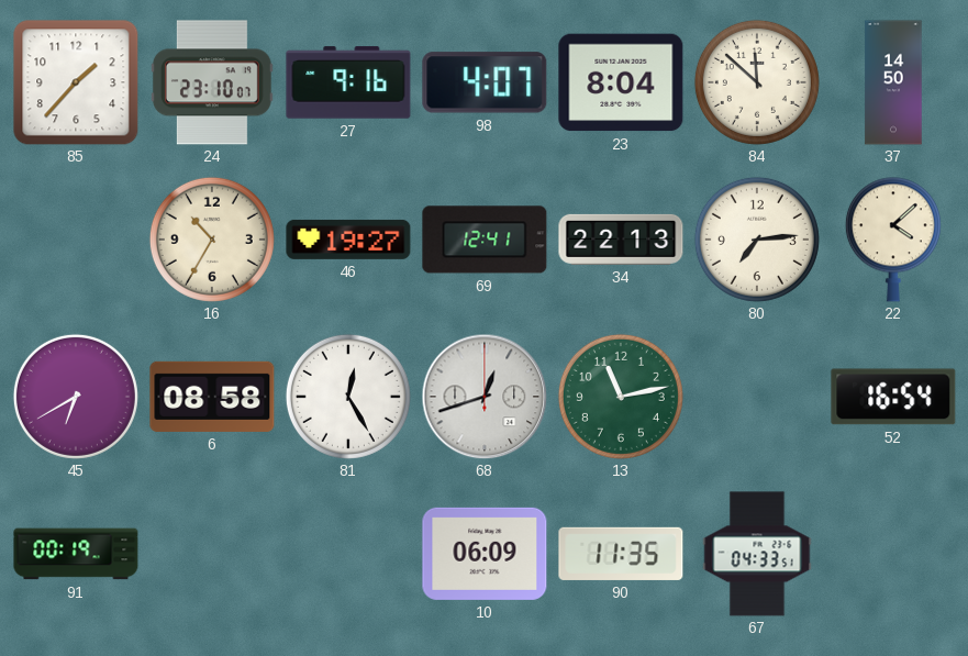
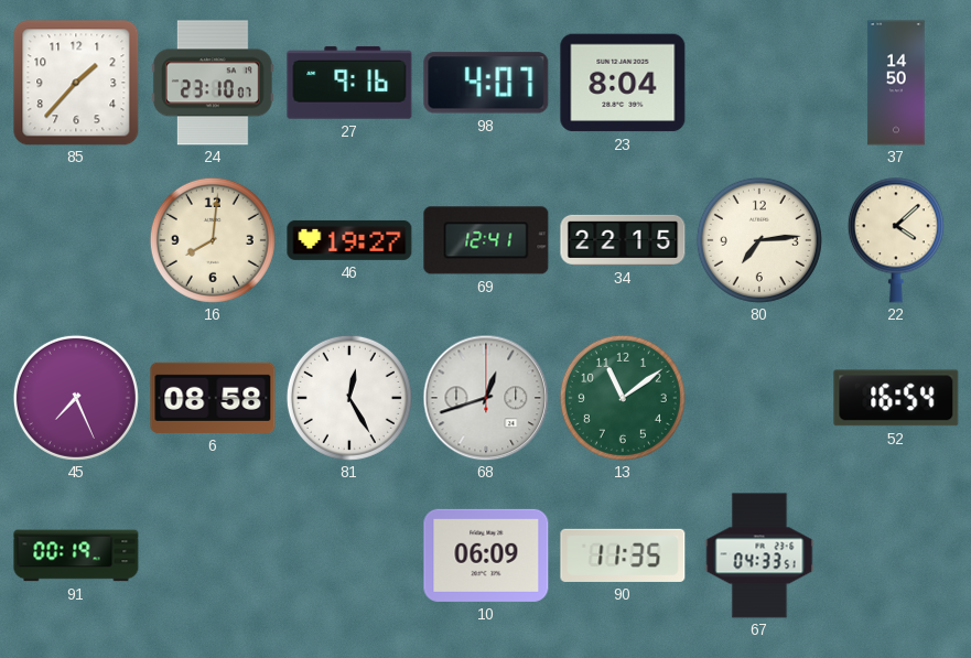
84: 11:52 -> none (757, 82)
16: 10:35 -> 8:01 (213, 240)
34: 22:13 -> 22:15 (623, 240)
45: 6:40 -> 7:26 (76, 398)
13: 11:13 -> 11:09 (623, 398)
